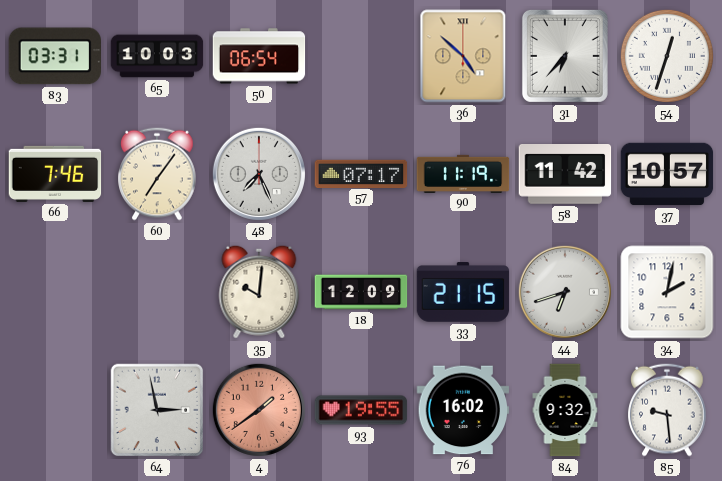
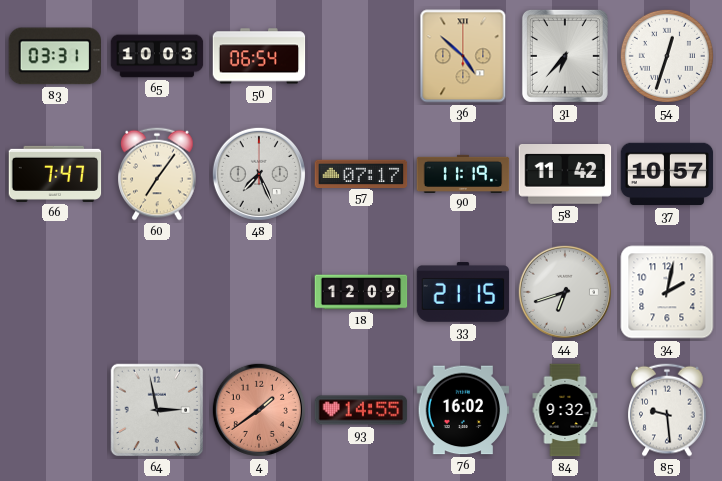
66: 7:46 -> 7:47 (55, 174)
35: 10:01 -> none (259, 292)
93: 19:55 -> 14:55 (361, 410)
